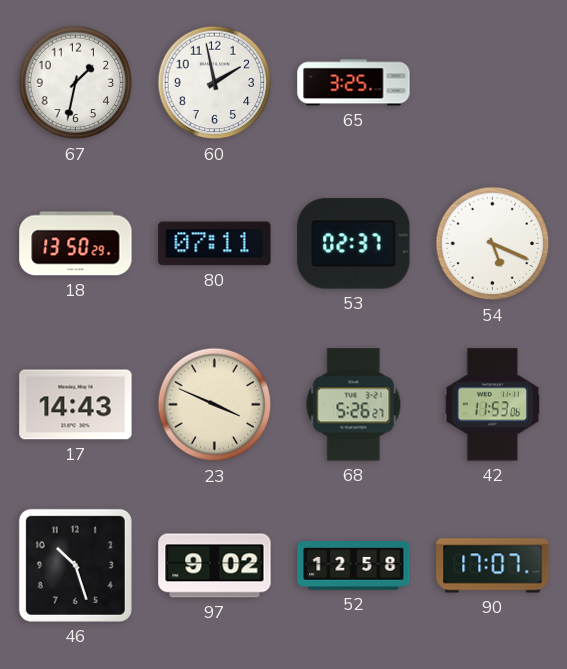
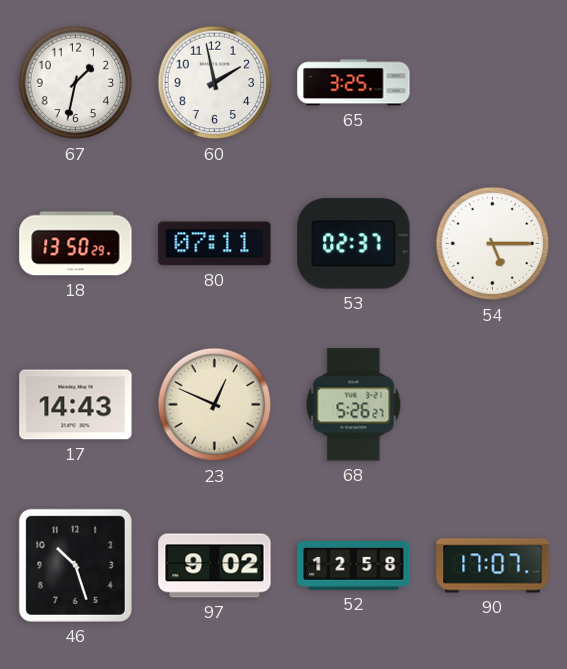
54: 5:19 -> 5:15 (493, 244)
23: 3:49 -> 12:49 (215, 405)
42: 11:53 -> none (492, 405)
